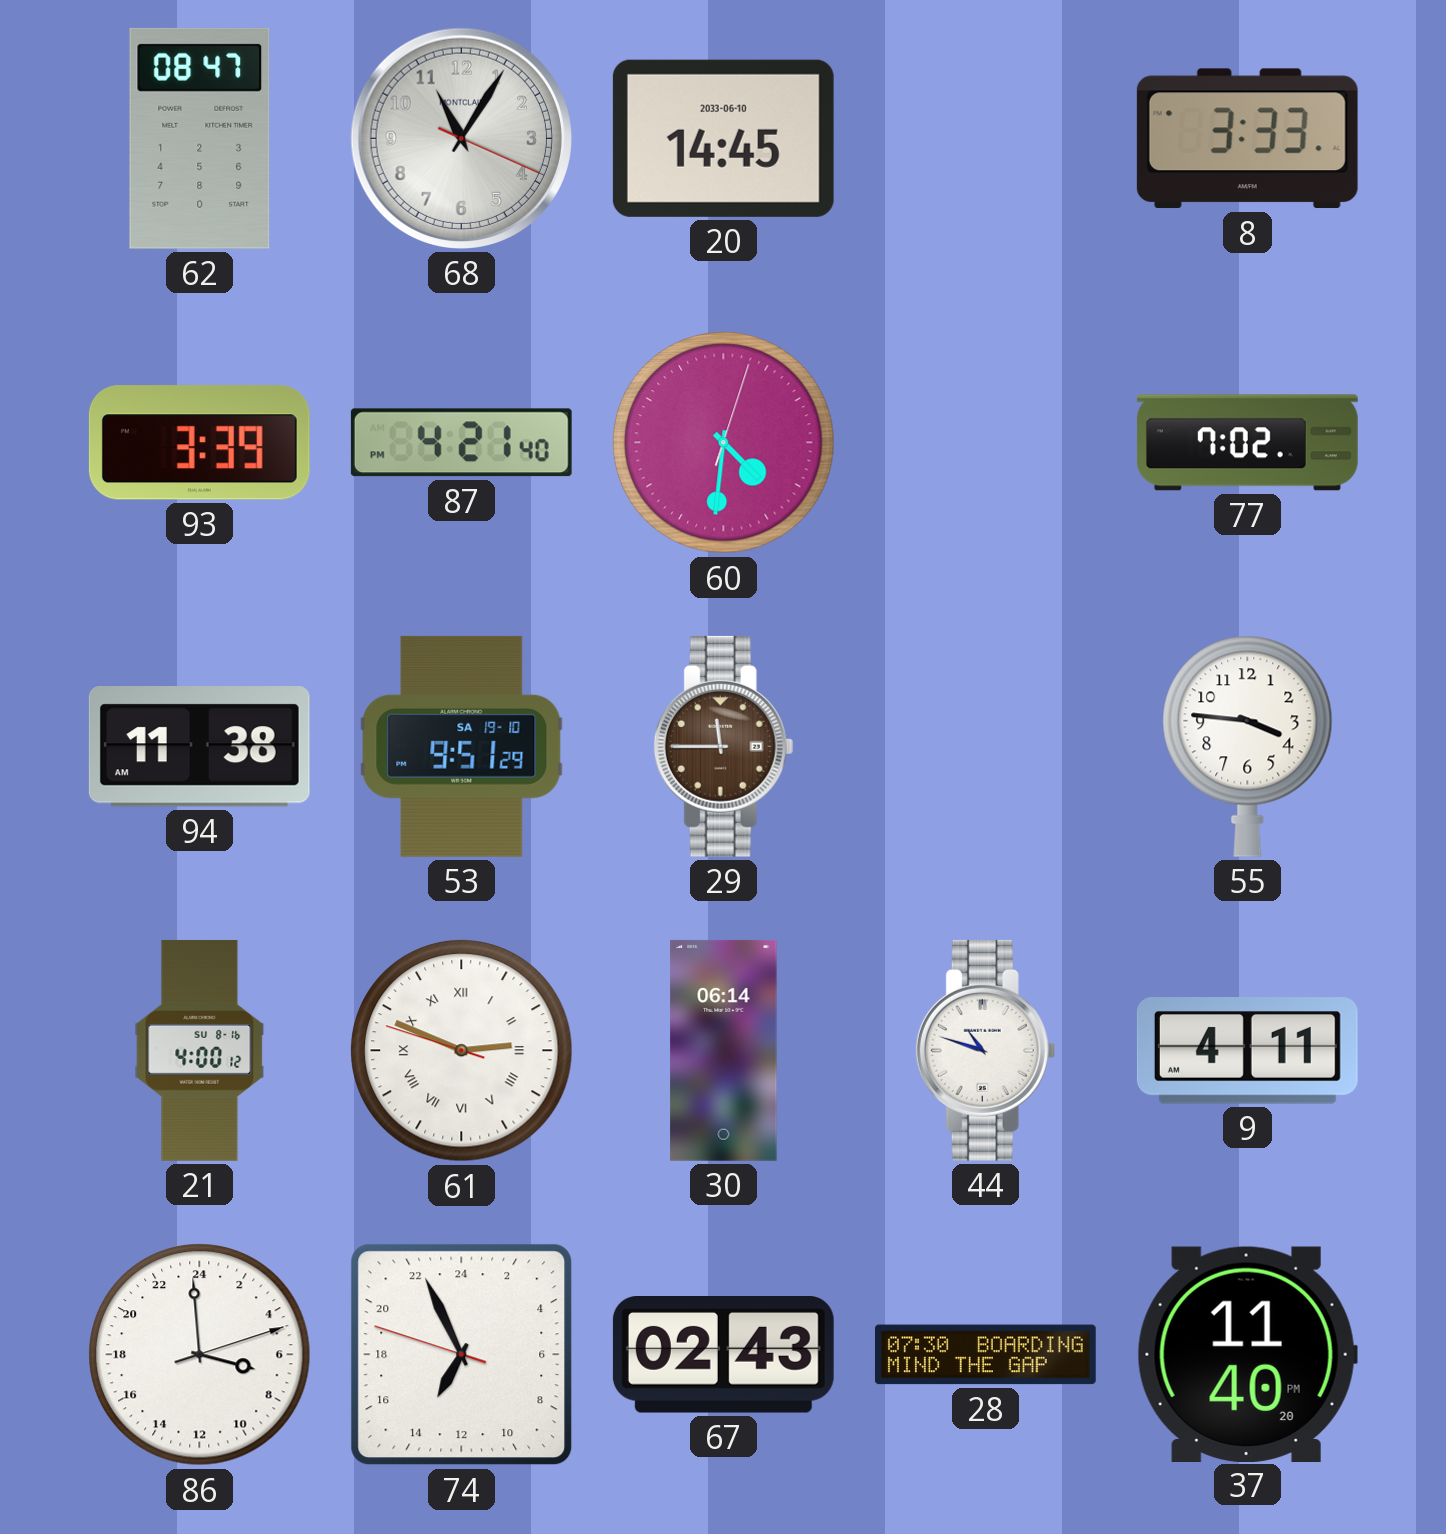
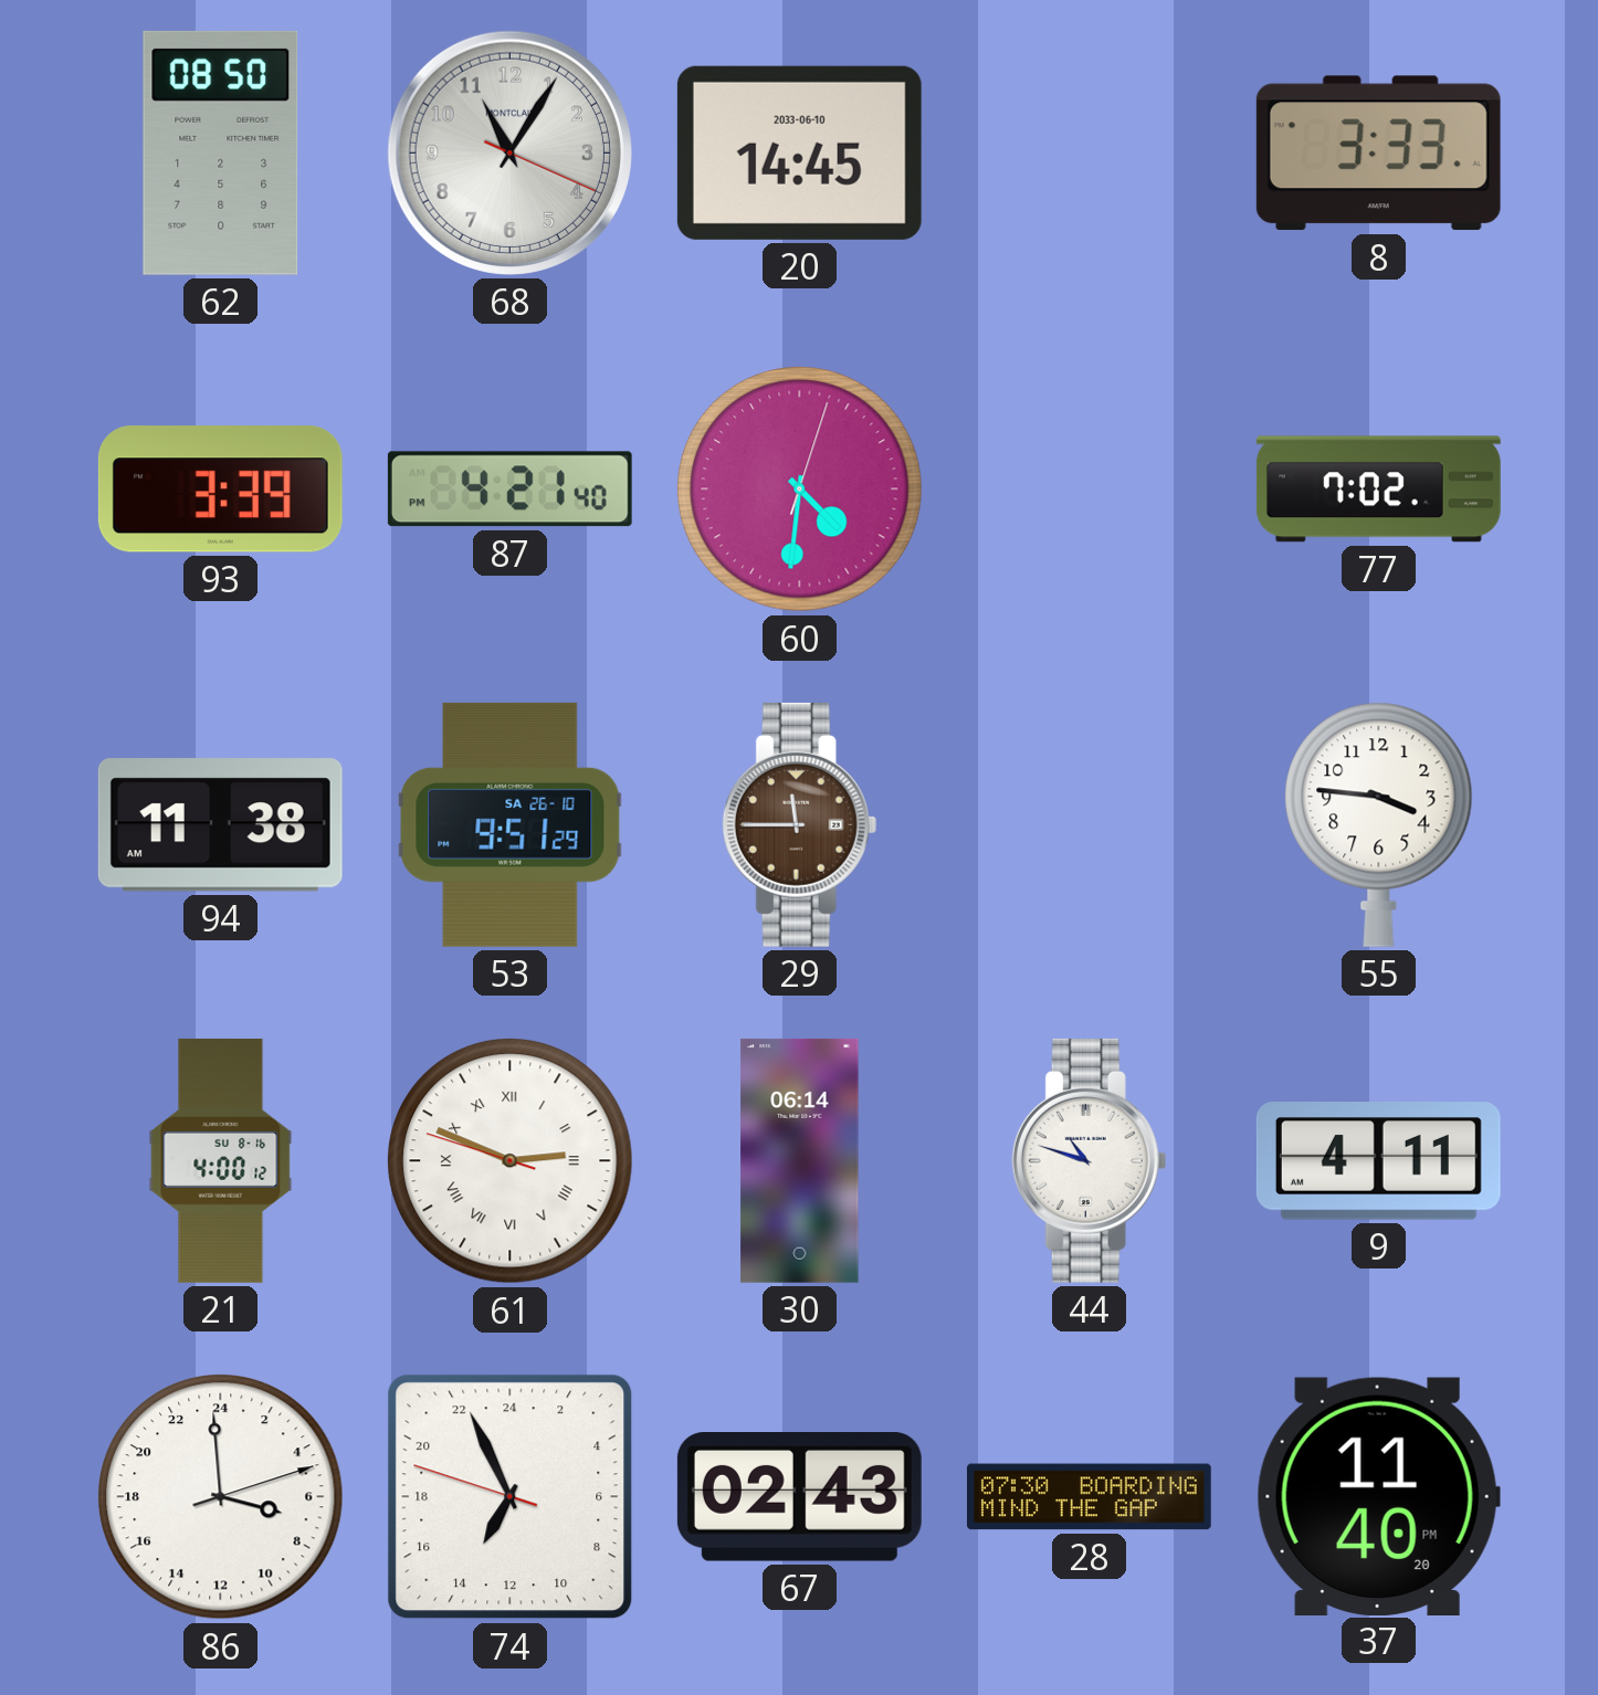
62: 08:47 -> 08:50 (221, 152)
53 date: SA 19-10 -> SA 26-10 (511, 824)
